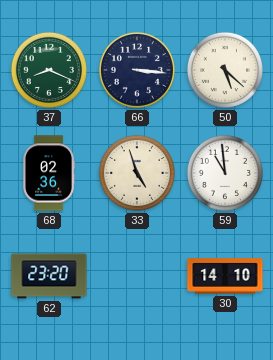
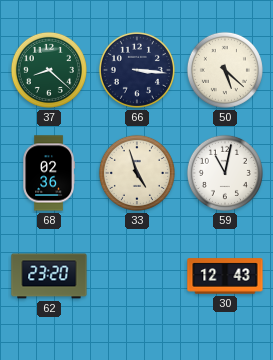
37: 8:19 -> 8:22 (49, 70)
59: 10:59 -> 11:02 (225, 173)
30: 14:10 -> 12:43 (225, 276)
